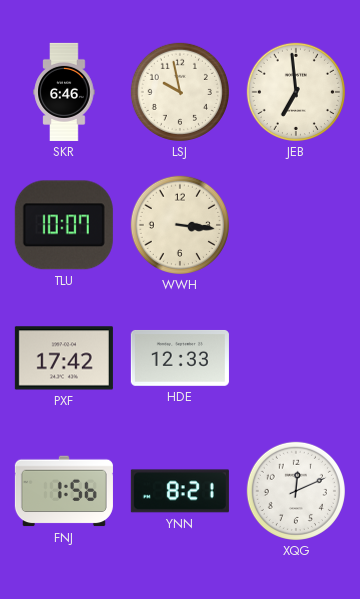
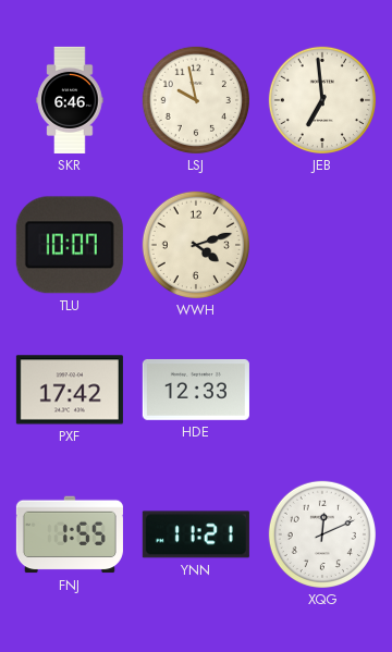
WWH: 3:16 -> 4:12 (196, 245)
FNJ: 1:56 -> 1:55 (70, 534)
YNN: 8:21 -> 11:21 (196, 534)
